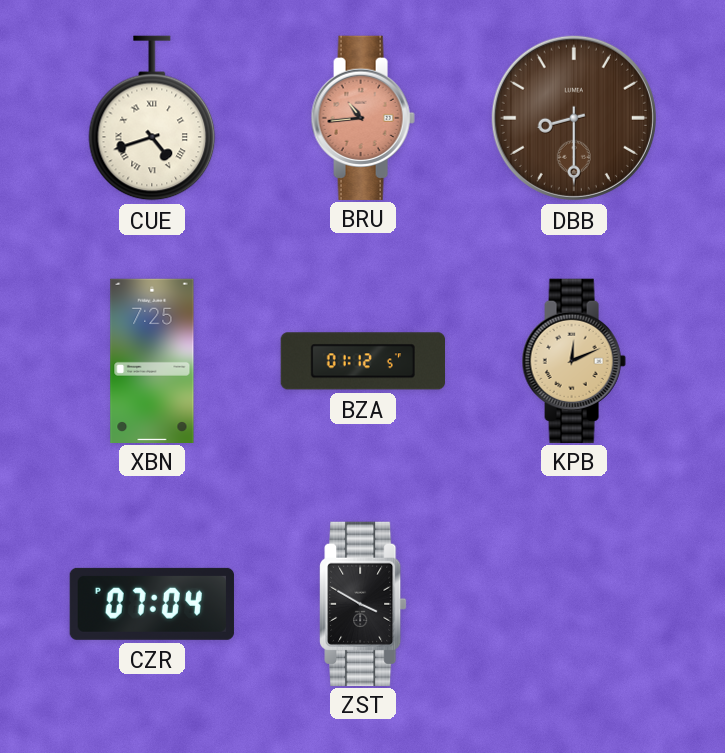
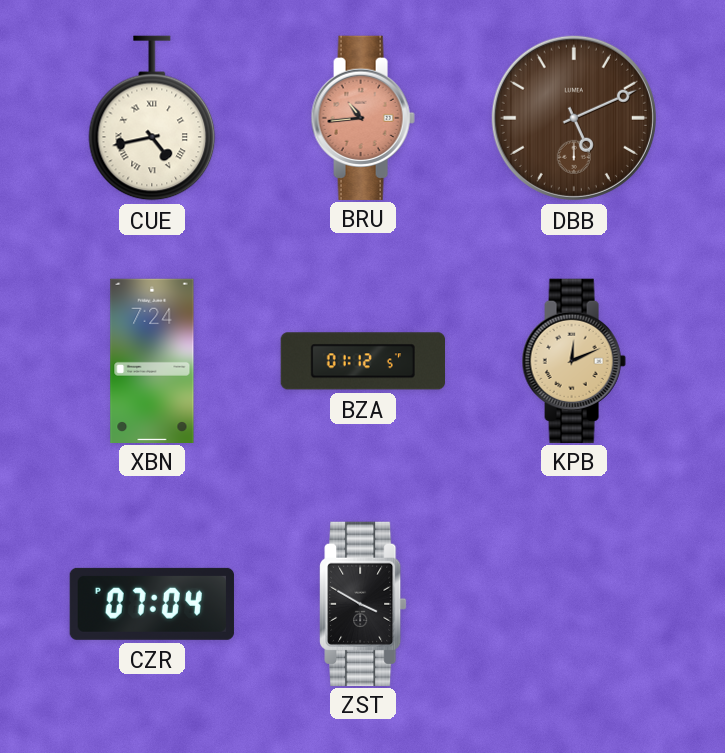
CUE: 4:42 -> 4:43 (152, 118)
DBB: 8:30 -> 5:11 (574, 118)
XBN: 7:25 -> 7:24 (152, 360)
